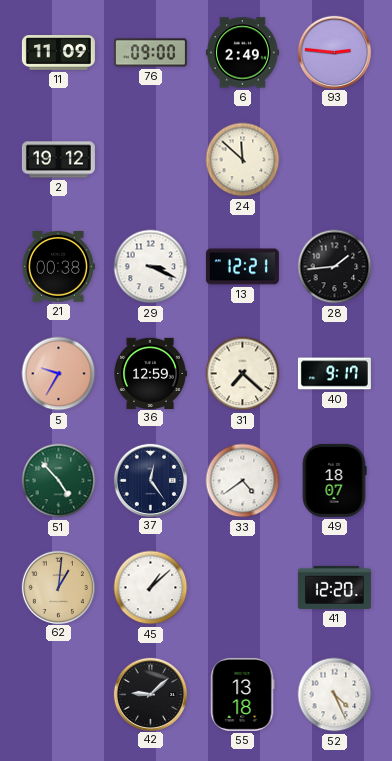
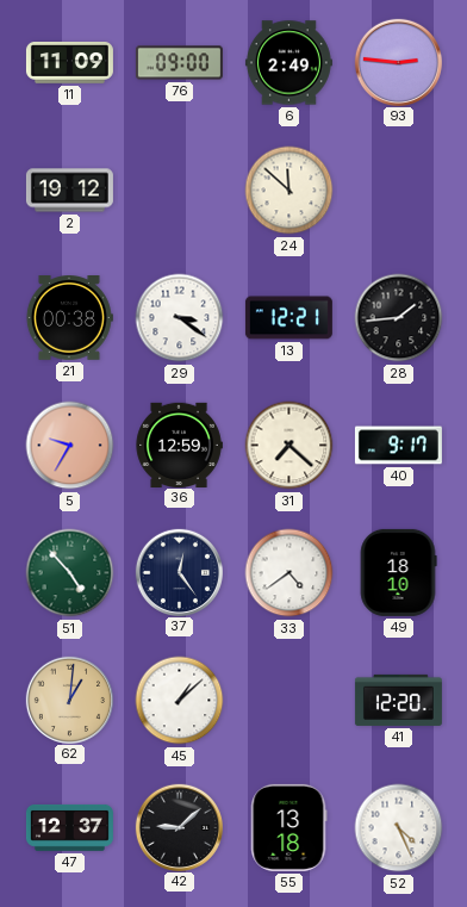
29: 3:19 -> 3:21 (180, 318)
49: 18:07 -> 18:10 (398, 572)
47: none -> 12:37 (69, 827)
